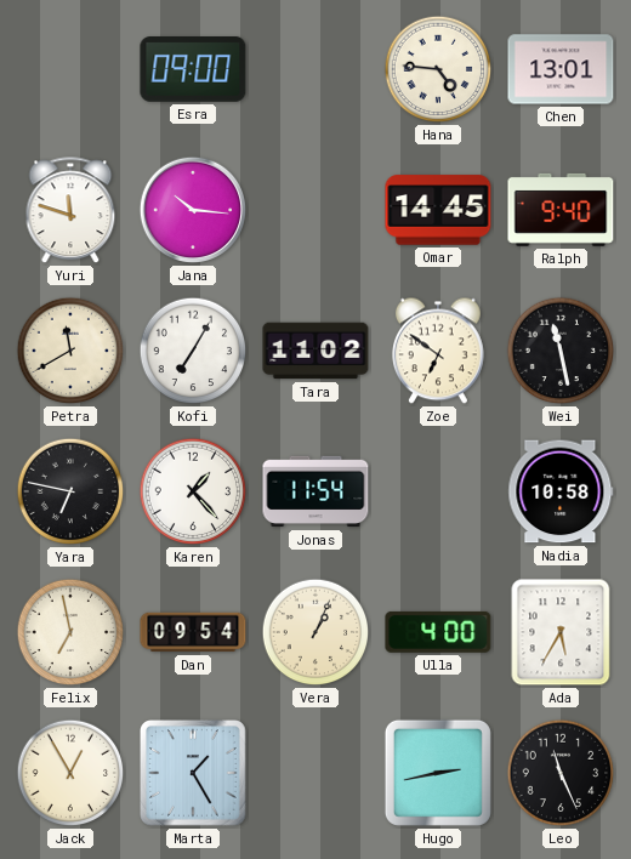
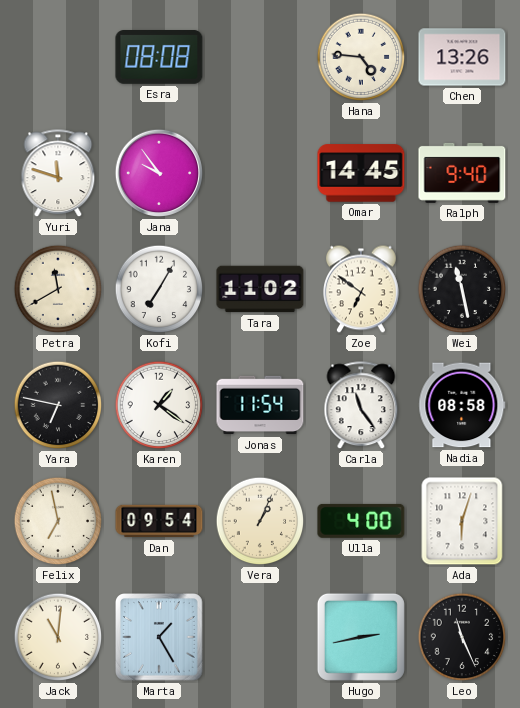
Esra: 09:00 -> 08:08 (159, 58)
Chen: 13:01 -> 13:26 (462, 57)
Jana: 10:16 -> 9:54 (159, 173)
Karen: 1:23 -> 1:21 (159, 405)
Carla: none -> 11:24 (361, 406)
Nadia: 10:58 -> 08:58 (462, 405)
Ada: 5:35 -> 6:03 (462, 521)
Jack: 12:55 -> 11:01 (58, 637)
